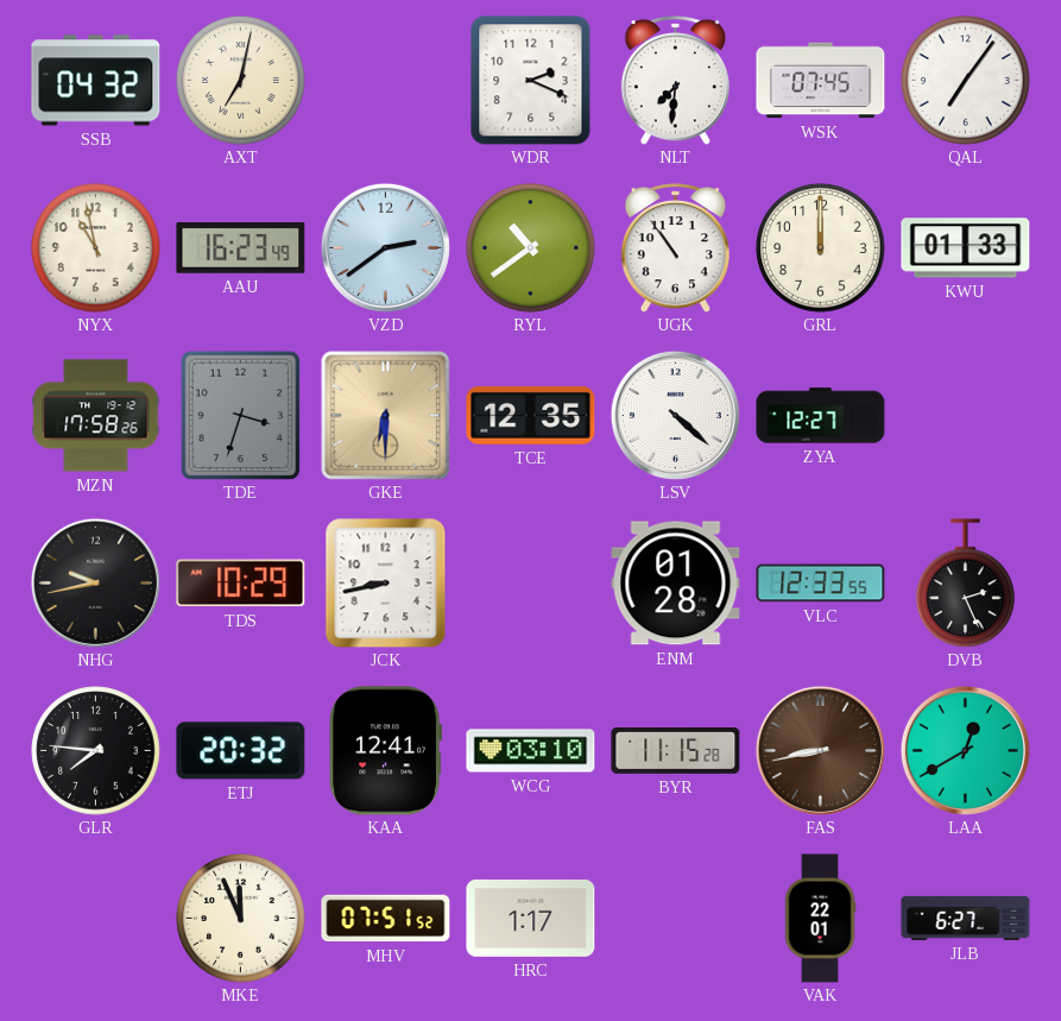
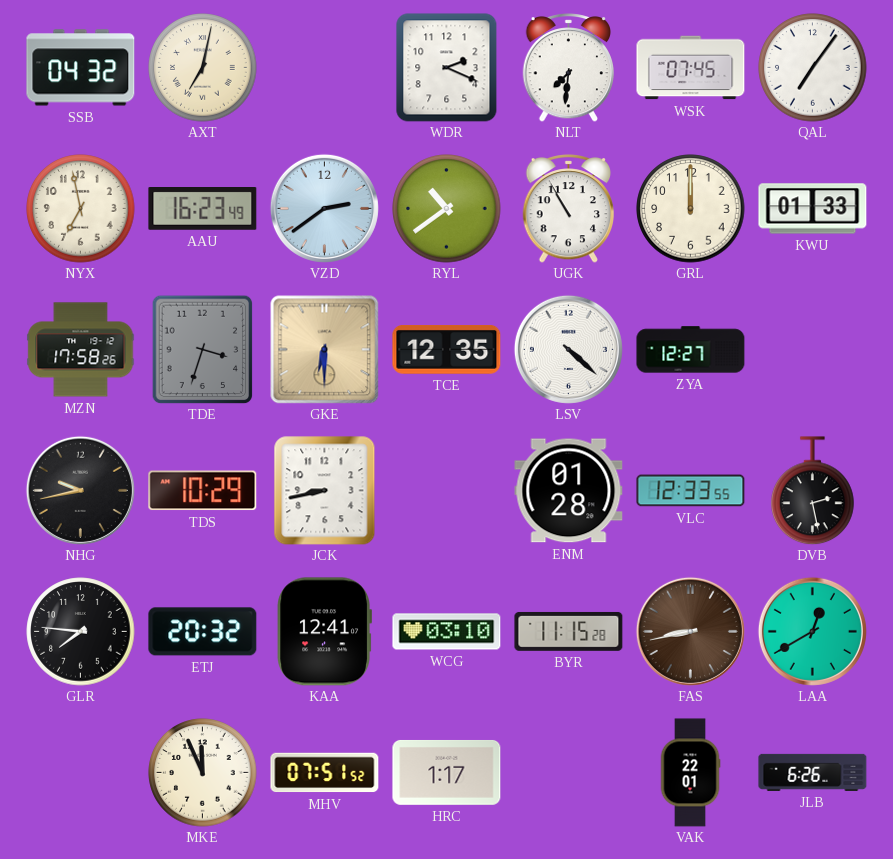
NYX: 10:58 -> 6:58 (81, 209)
UGK: 10:54 -> 10:55 (569, 209)
DVB: 2:26 -> 2:28 (813, 491)
JLB: 6:27 -> 6:26 (813, 772)
